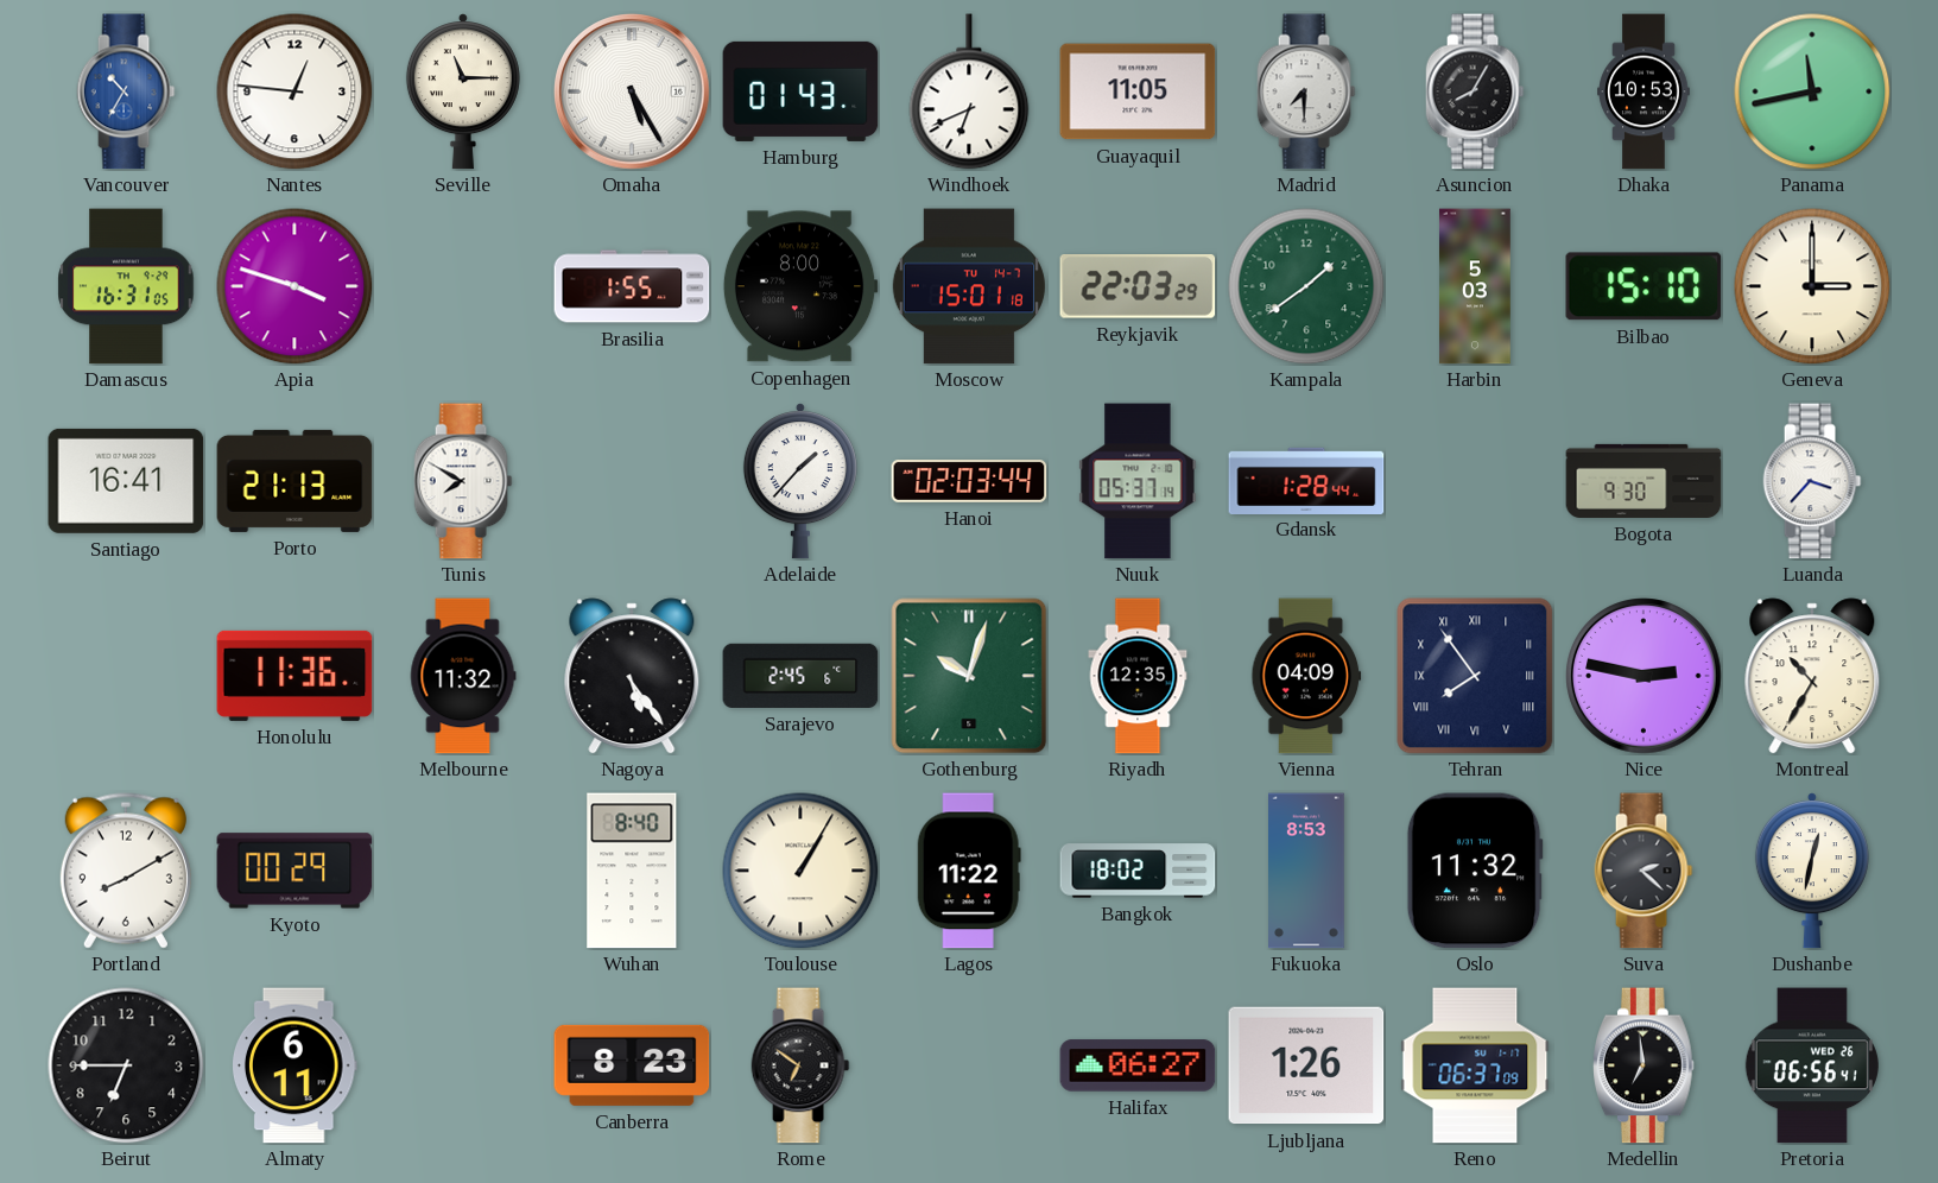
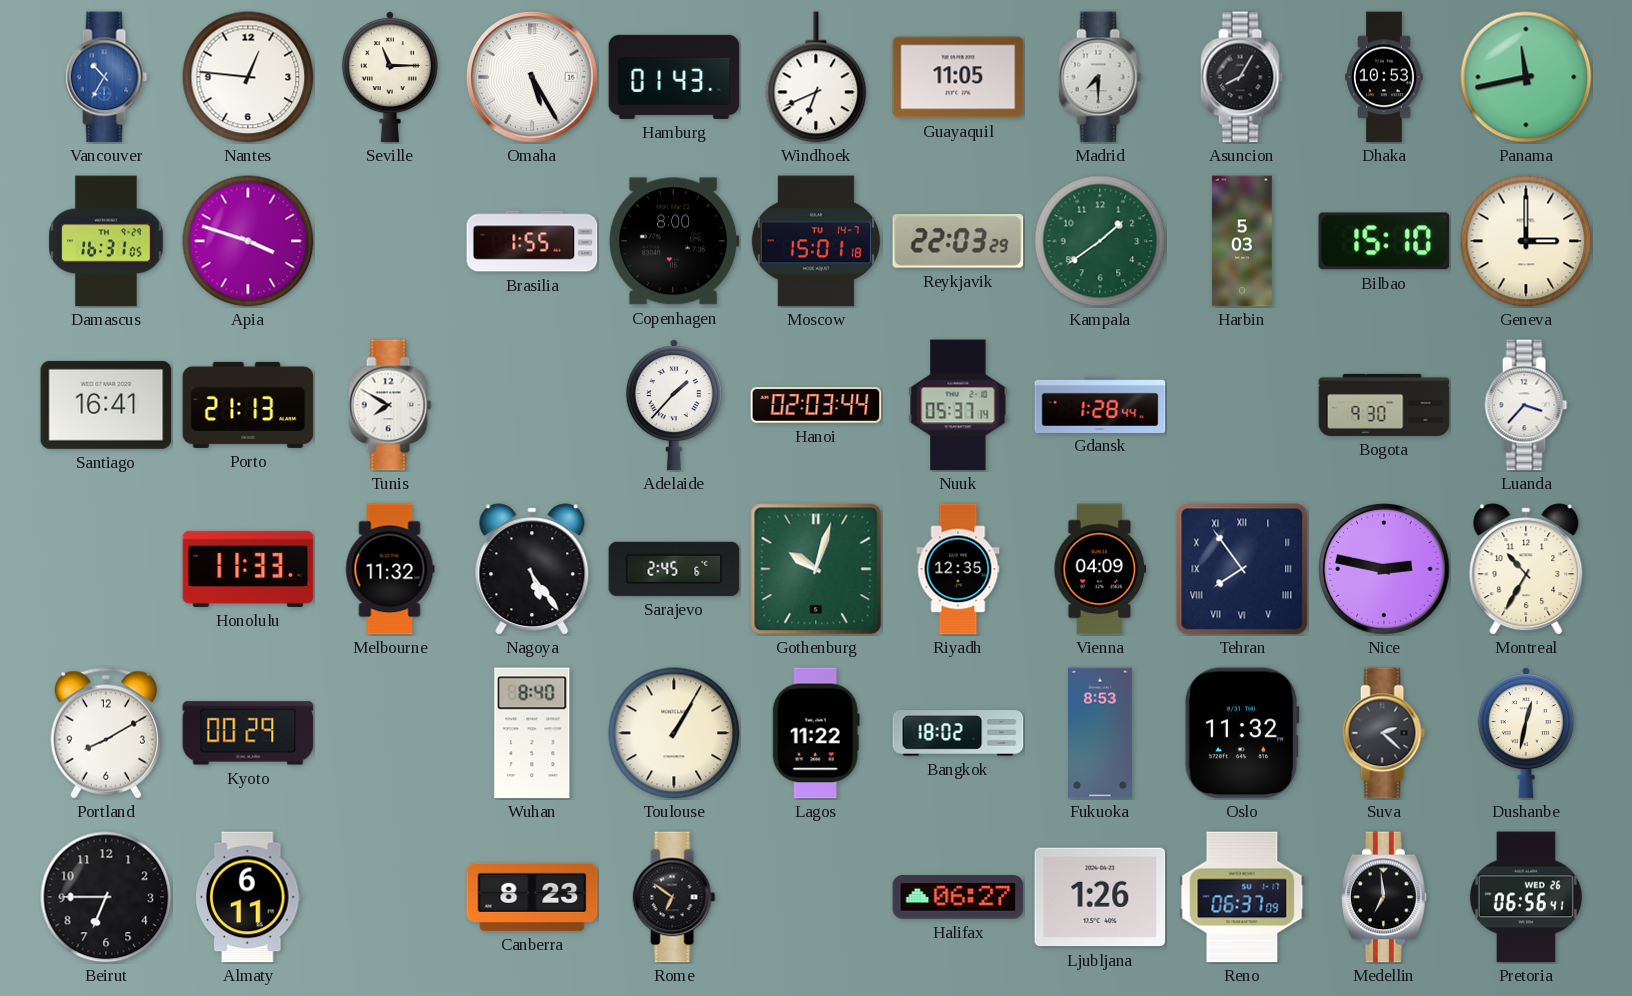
Honolulu: 11:36 -> 11:33 (248, 569)
